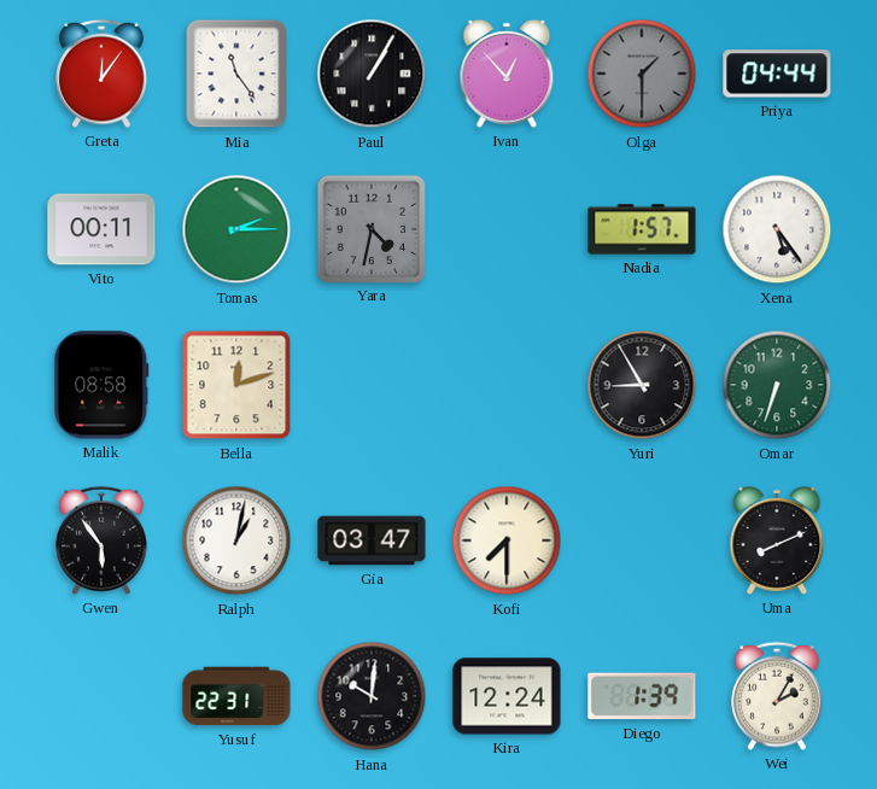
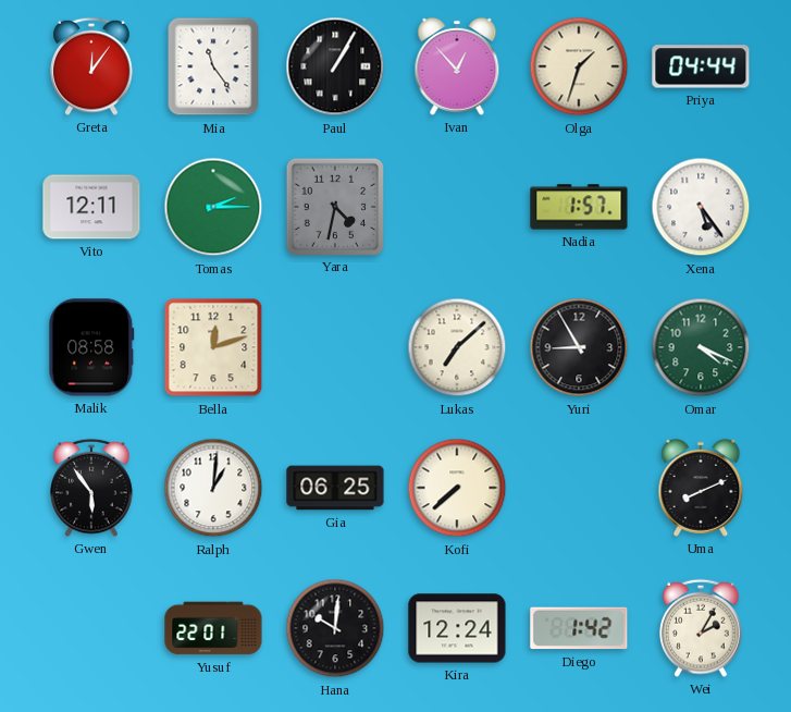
Olga: 1:30 -> 1:33 (579, 66)
Olga dial: grey -> cream (579, 66)
Vito: 00:11 -> 12:11 (91, 207)
Lukas: none -> 7:08 (457, 347)
Omar: 6:33 -> 4:19 (701, 347)
Ralph: 1:02 -> 1:01 (213, 488)
Gia: 03:47 -> 06:25 (335, 488)
Kofi: 7:30 -> 7:38 (457, 488)
Yusuf: 22:31 -> 22:01 (213, 628)
Diego: 1:39 -> 1:42 (579, 628)
